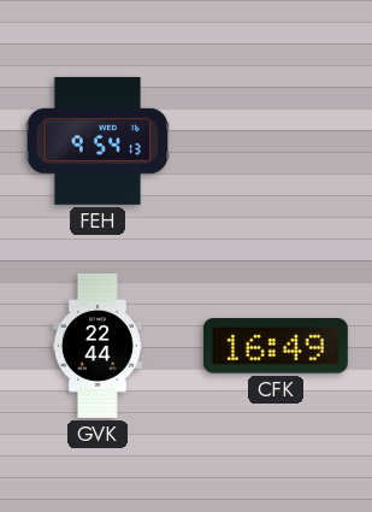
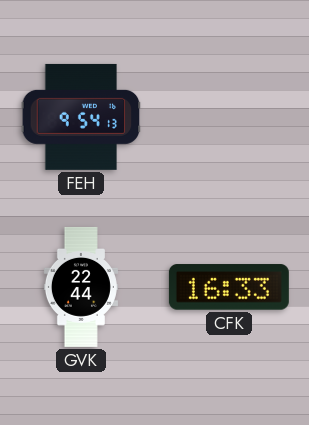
CFK: 16:49 -> 16:33 (229, 287)
